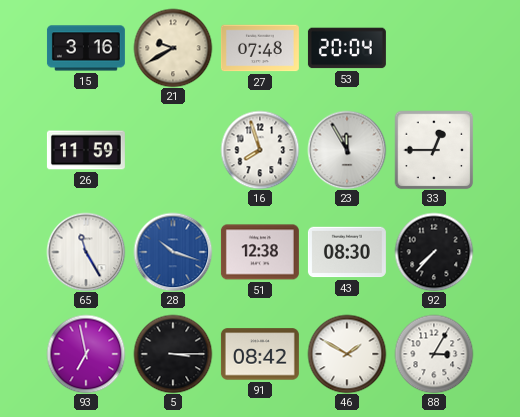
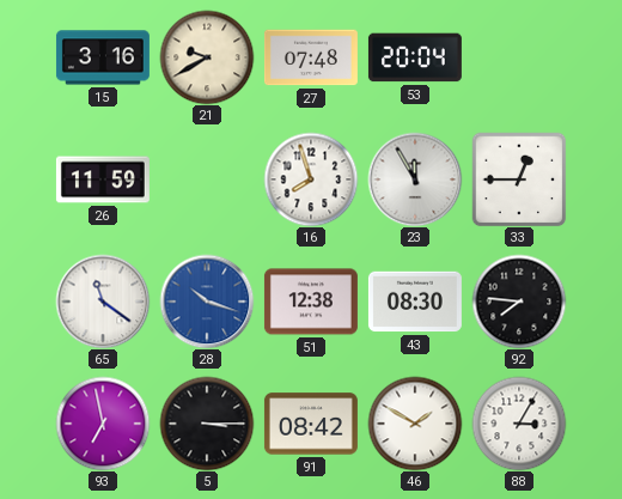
65: 11:25 -> 11:21 (103, 302)
92: 7:37 -> 7:46 (519, 302)
